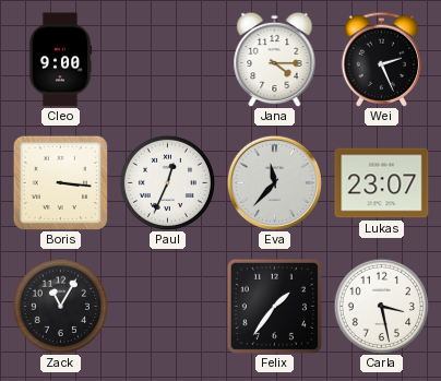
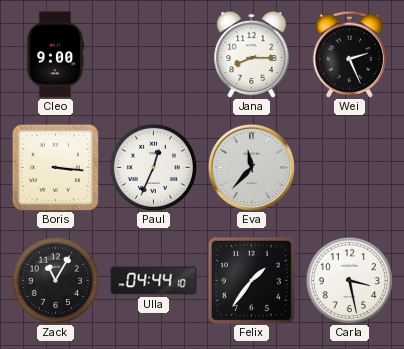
Jana: 4:15 -> 8:15 (252, 54)
Lukas: 23:07 -> none (382, 183)
Ulla: none -> 04:44 (154, 281)
